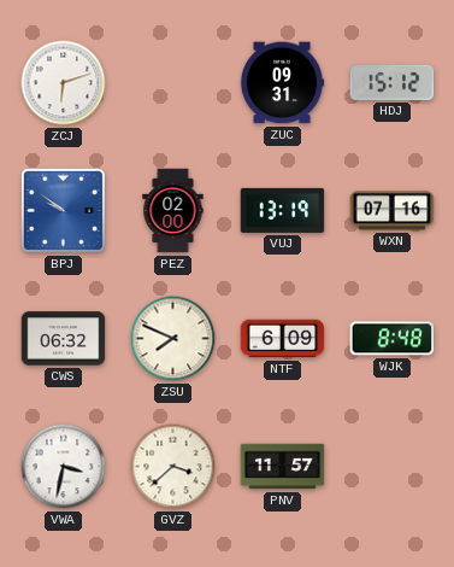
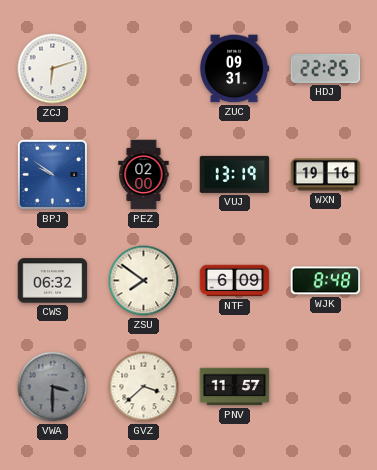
HDJ: 15:12 -> 22:25 (326, 68)
WXN: 07:16 -> 19:16 (326, 175)
ZSU: 7:49 -> 7:51 (144, 281)
VWA: 3:32 -> 3:30 (53, 387)
VWA dial: white -> grey (53, 387)
